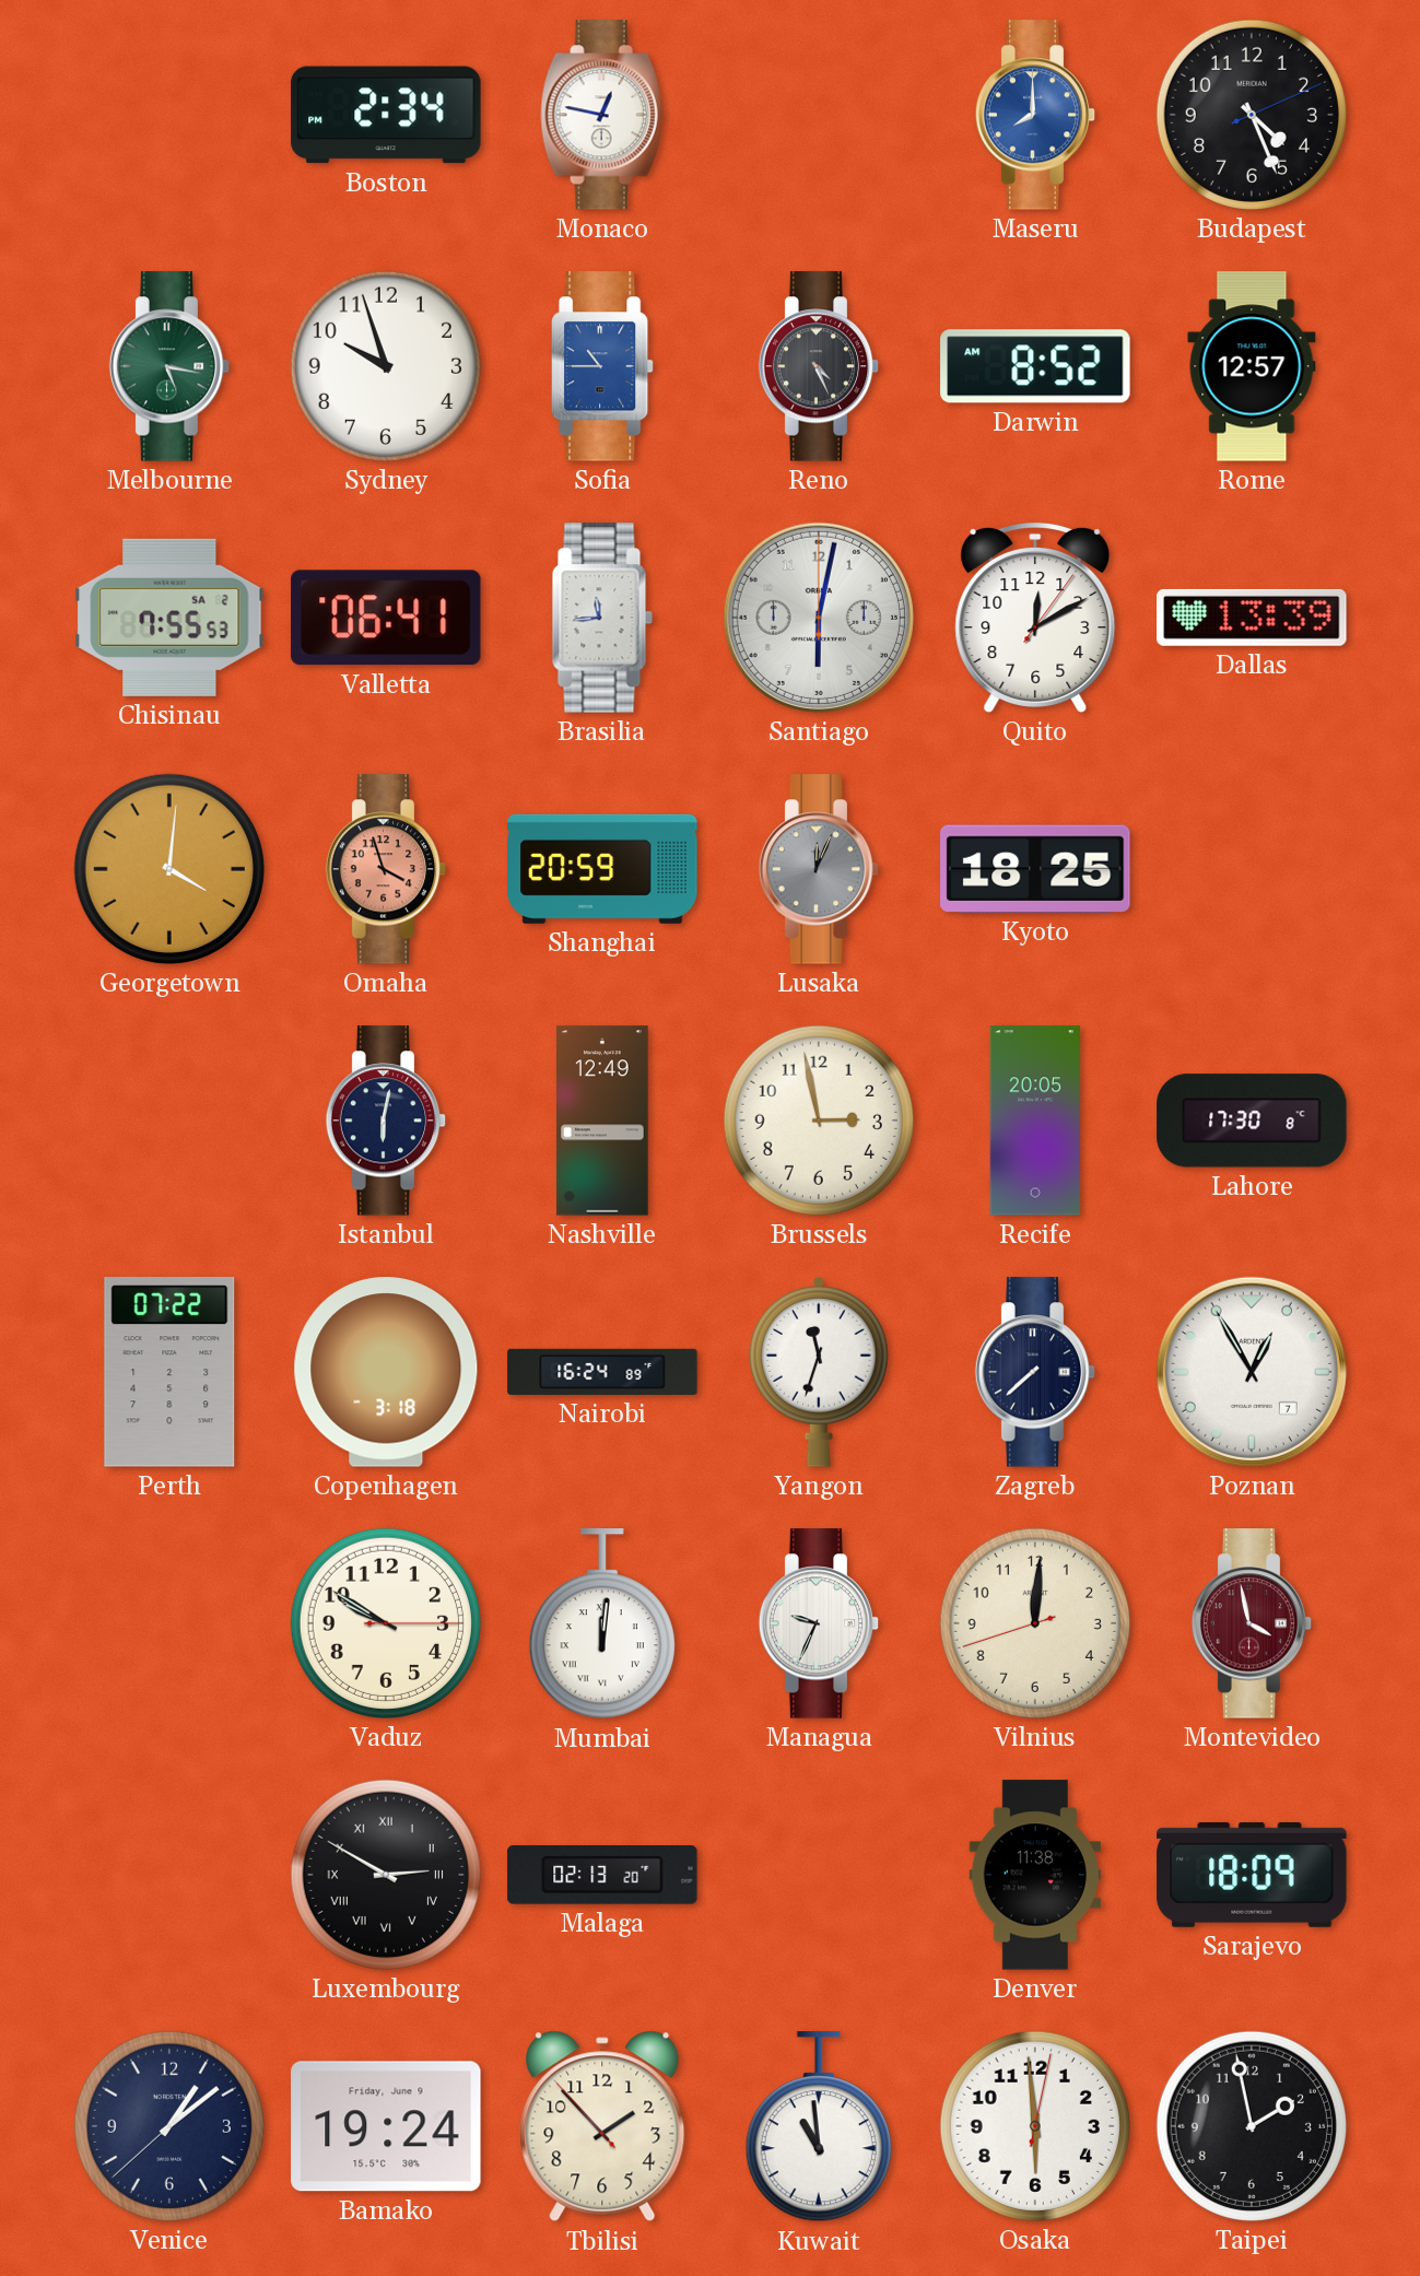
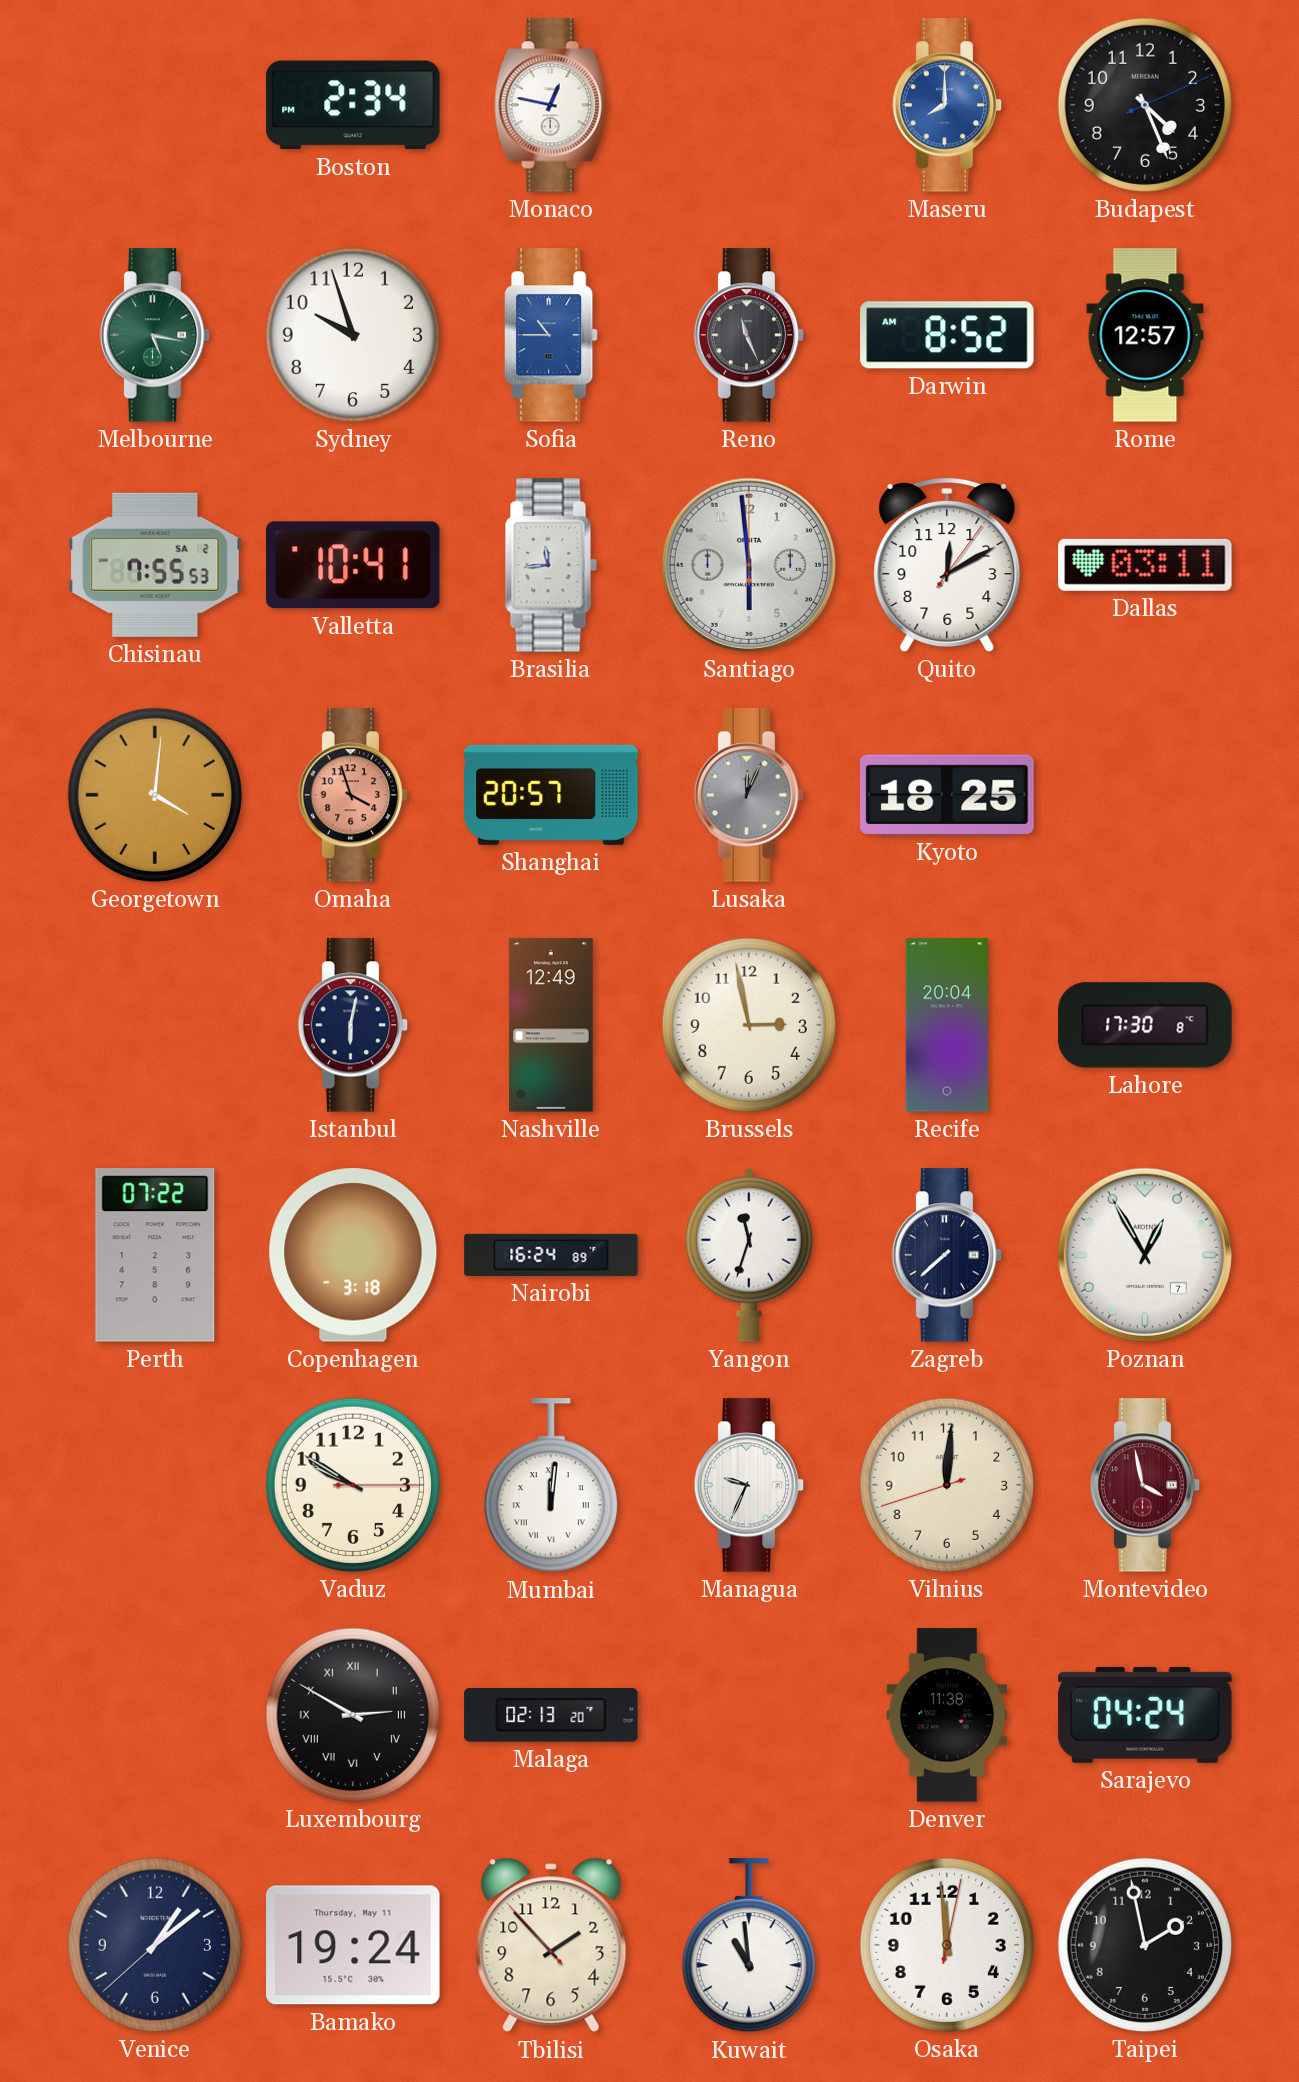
Reno: 4:26 -> 11:26 (749, 335)
Valletta: 06:41 -> 10:41 (353, 565)
Santiago: 6:02 -> 5:59 (749, 565)
Dallas: 13:39 -> 03:11 (1145, 565)
Shanghai: 20:59 -> 20:57 (551, 795)
Recife: 20:05 -> 20:04 (947, 1025)
Sarajevo: 18:09 -> 04:24 (1145, 1715)
Bamako date: Friday, June 9 -> Thursday, May 11 (353, 1945)
Osaka: 5:59 -> 11:59 (947, 1945)
